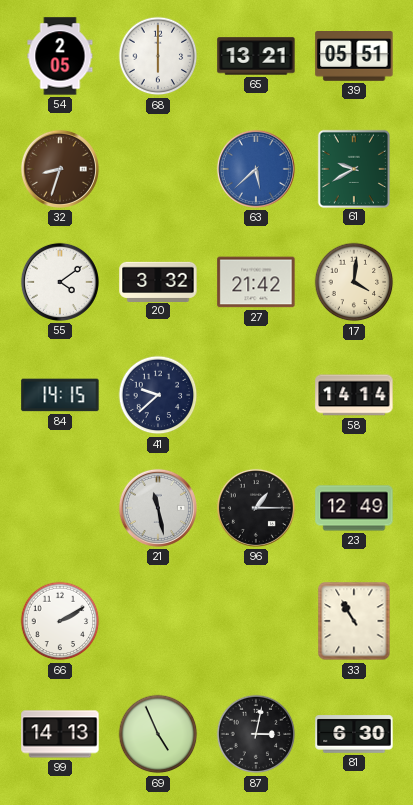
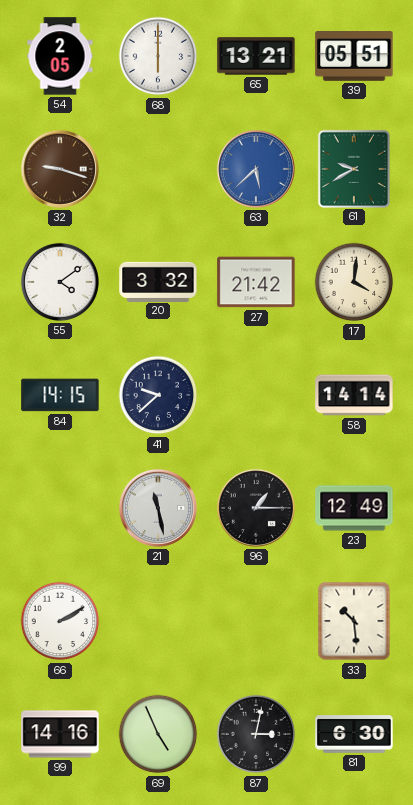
32: 8:33 -> 9:18 (60, 169)
33: 10:55 -> 10:29 (354, 621)
99: 14:13 -> 14:16 (60, 734)
